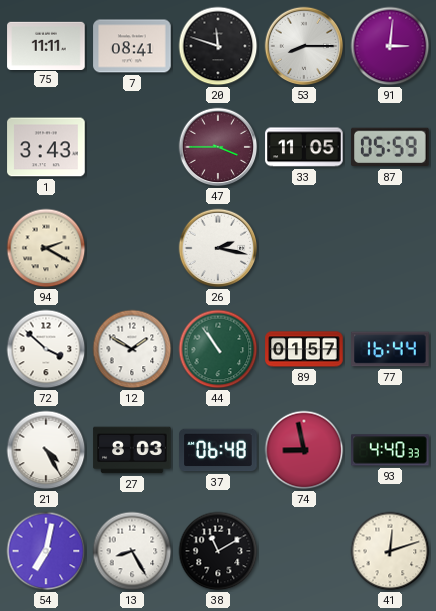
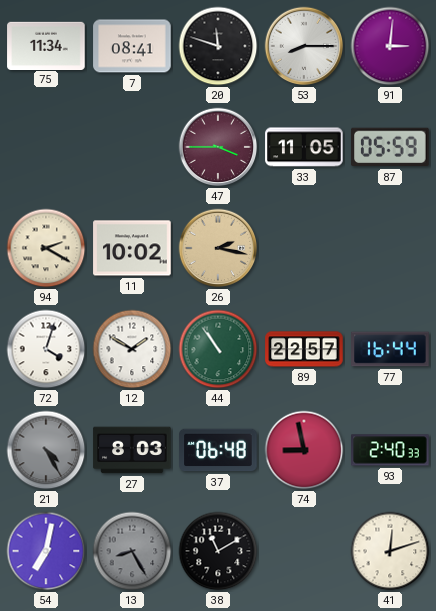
75: 11:11 -> 11:34 (46, 45)
1: 3:43 -> none (46, 147)
11: none -> 10:02 (132, 248)
26 dial: white -> champagne (218, 248)
72: 3:52 -> 4:03 (46, 349)
89: 01:57 -> 22:57 (304, 349)
21 dial: white -> grey (46, 450)
93: 4:40 -> 2:40 (390, 450)
13 dial: white -> grey (132, 551)
